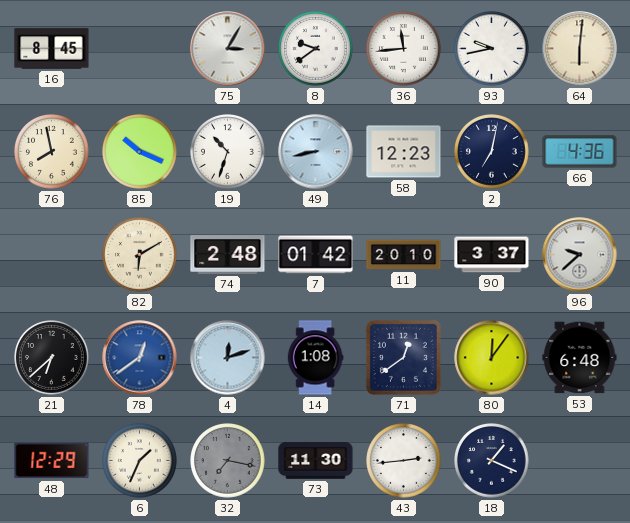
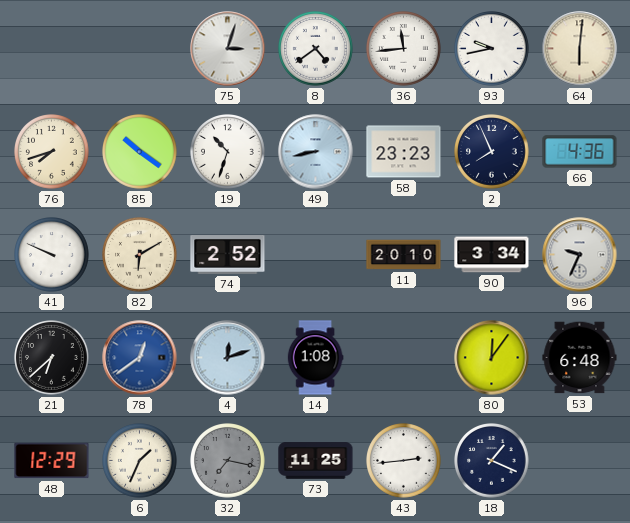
16: 8:45 -> none (52, 49)
75: 3:05 -> 3:03 (228, 49)
8: 9:39 -> 4:39 (316, 49)
76: 7:58 -> 7:42 (52, 152)
85: 10:19 -> 10:21 (140, 152)
58: 12:23 -> 23:23 (404, 152)
2: 7:02 -> 7:56 (492, 152)
41: none -> 9:49 (52, 255)
74: 2:48 -> 2:52 (228, 255)
7: 01:42 -> none (316, 255)
90: 3:37 -> 3:34 (492, 255)
96: 9:38 -> 9:34 (580, 255)
71: 12:39 -> none (403, 357)
73: 11:30 -> 11:25 (316, 461)
